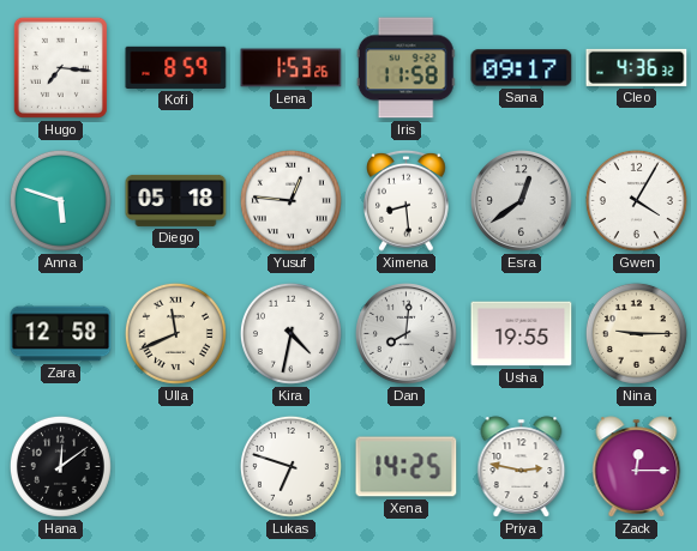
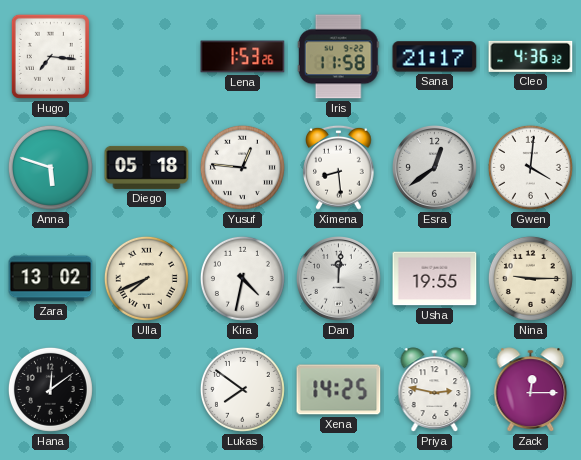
Kofi: 8:59 -> none (176, 67)
Sana: 09:17 -> 21:17 (435, 57)
Gwen: 4:05 -> 4:01 (530, 167)
Zara: 12:58 -> 13:02 (51, 279)
Ulla: 11:41 -> 7:41 (146, 278)
Dan: 8:01 -> 12:01 (339, 279)
Lukas: 6:48 -> 7:51 (242, 389)
